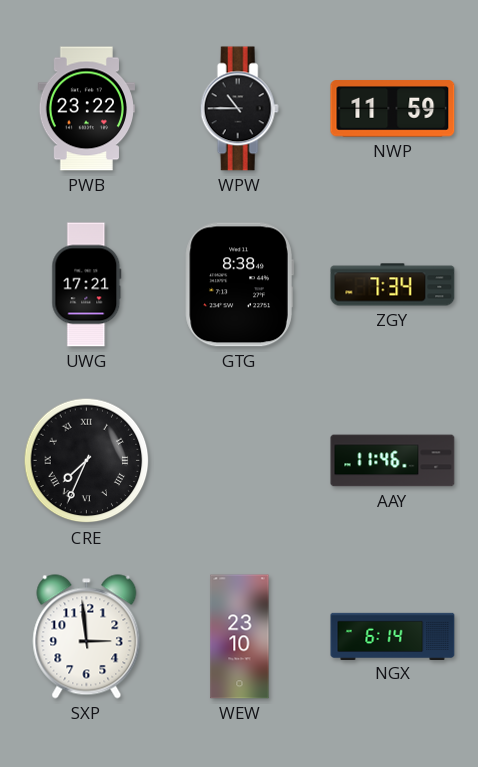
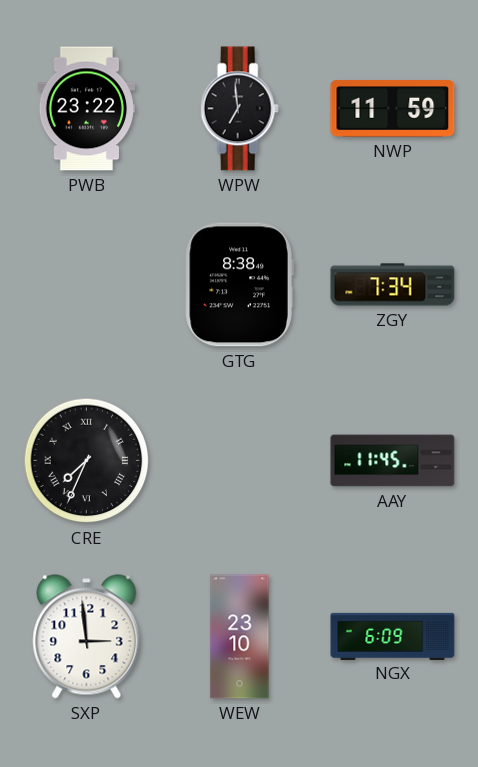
WPW: 10:45 -> 6:59 (239, 109)
UWG: 17:21 -> none (87, 285)
AAY: 11:46 -> 11:45 (393, 461)
NGX: 6:14 -> 6:09 (393, 636)
